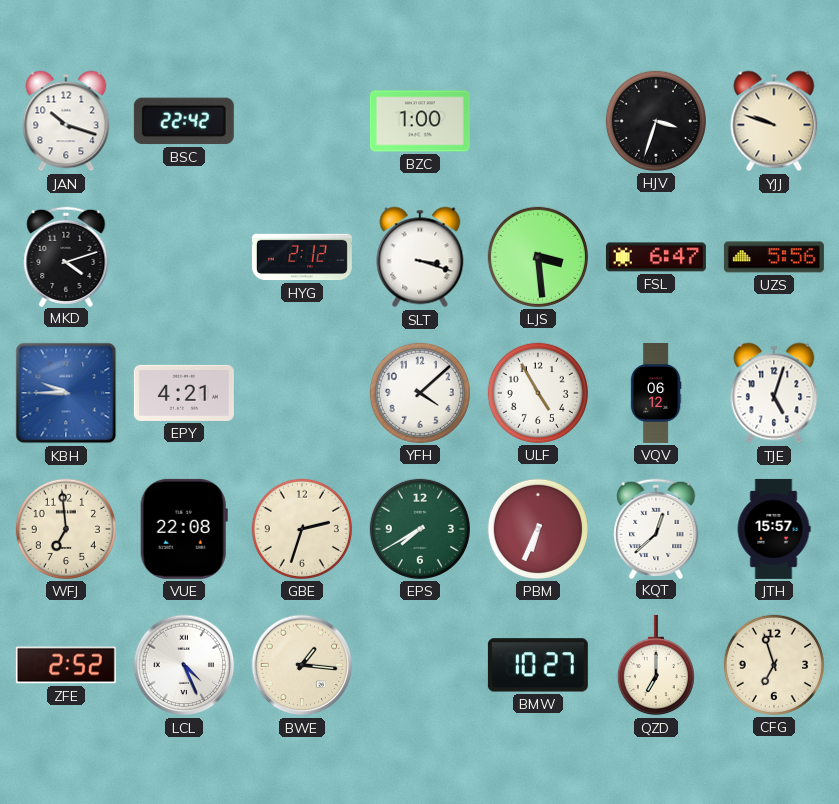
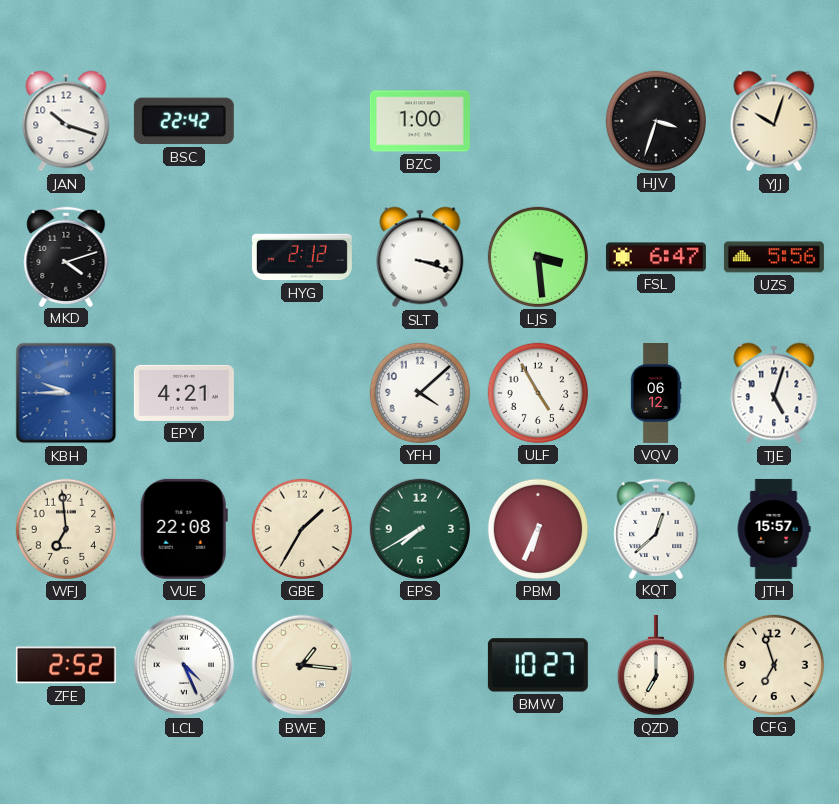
YJJ: 9:48 -> 10:03 (774, 121)
GBE: 2:33 -> 1:35 (302, 529)
